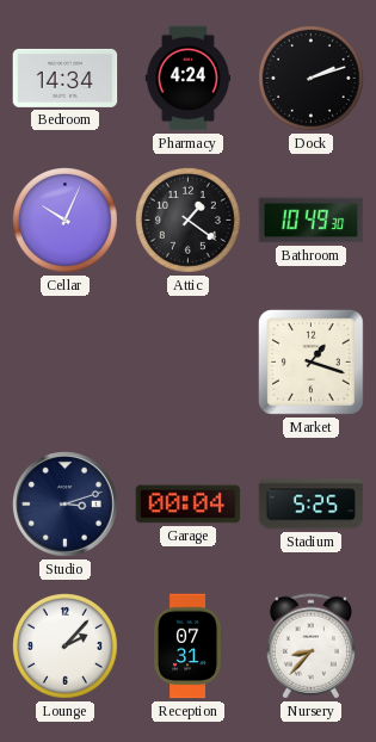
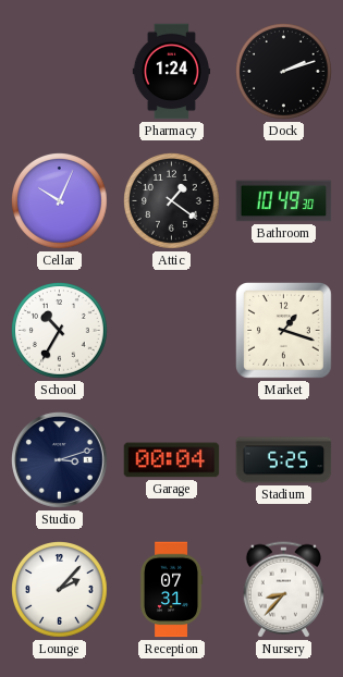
Bedroom: 14:34 -> none (66, 78)
Pharmacy: 4:24 -> 1:24 (172, 72)
School: none -> 10:35 (60, 331)
